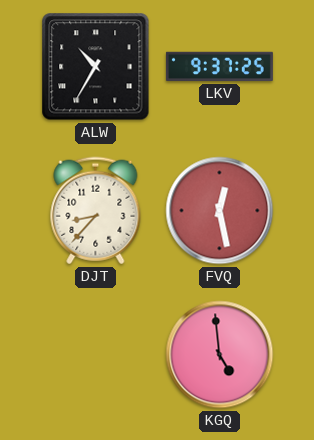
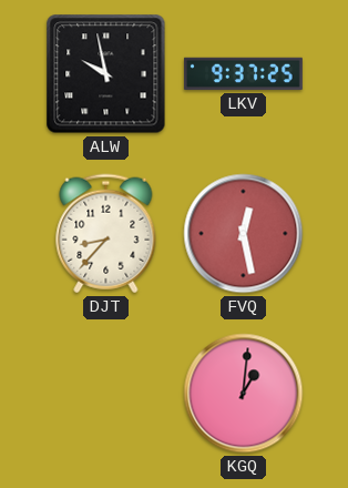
ALW: 10:35 -> 9:58 (106, 74)
KGQ: 4:59 -> 1:01 (244, 394)
